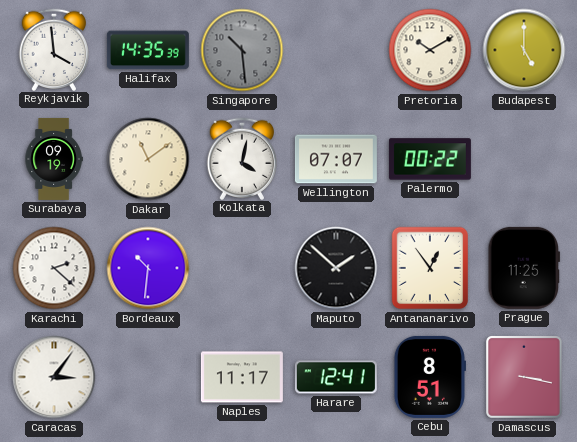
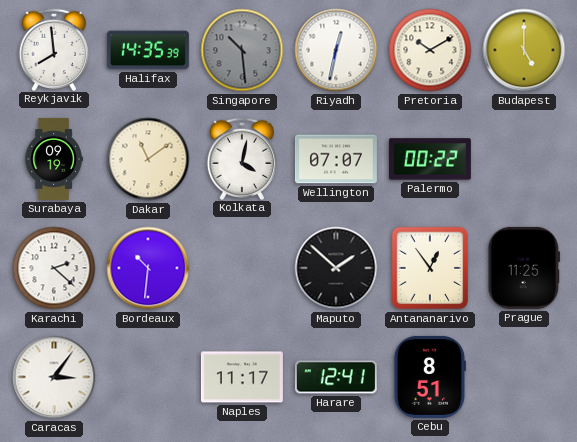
Reykjavik: 3:59 -> 7:59 (54, 49)
Riyadh: none -> 12:32 (336, 50)
Damascus: 3:17 -> none (524, 377)
